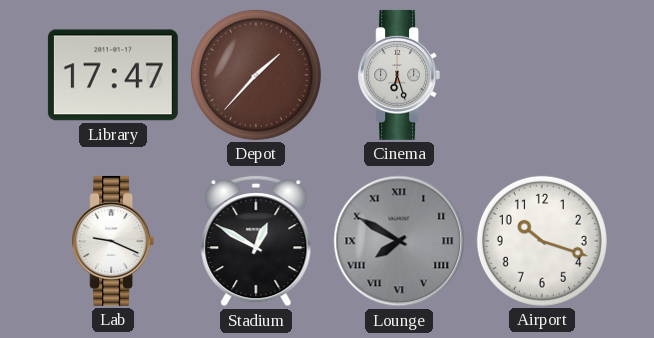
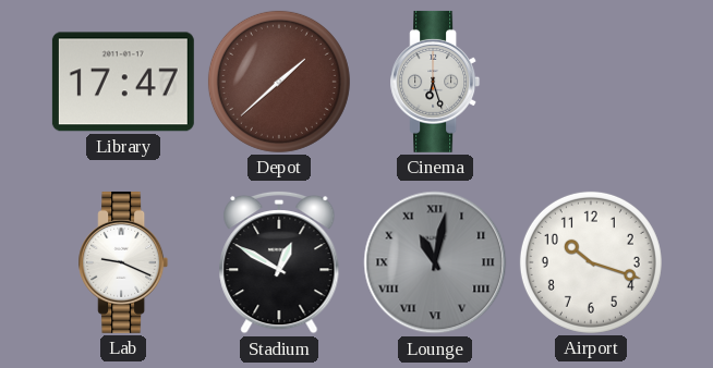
Depot: 1:37 -> 1:38 (279, 82)
Lounge: 7:50 -> 11:02 (435, 262)
